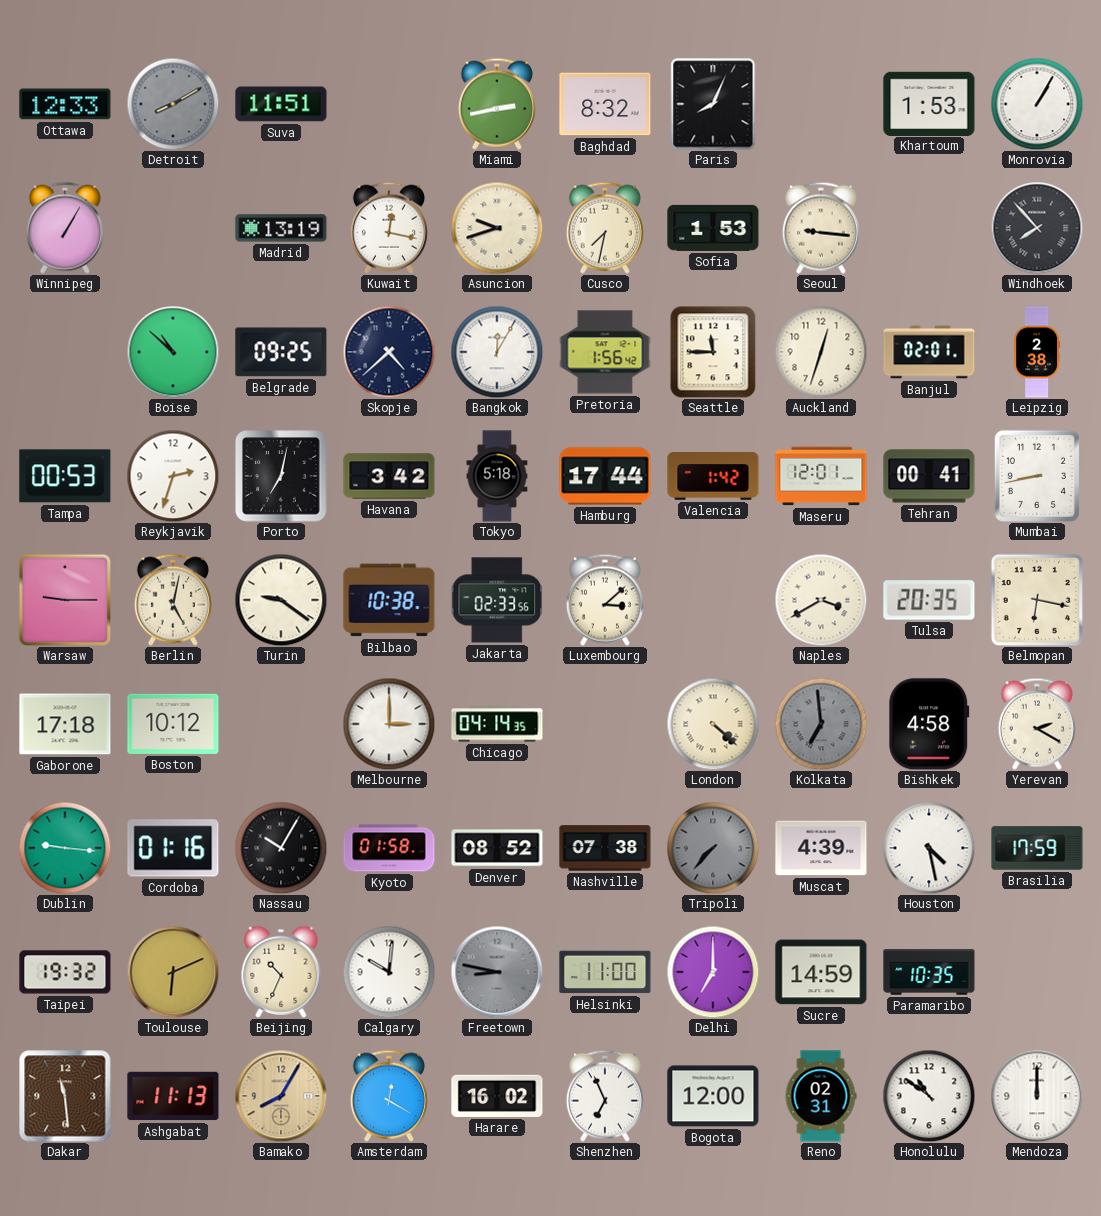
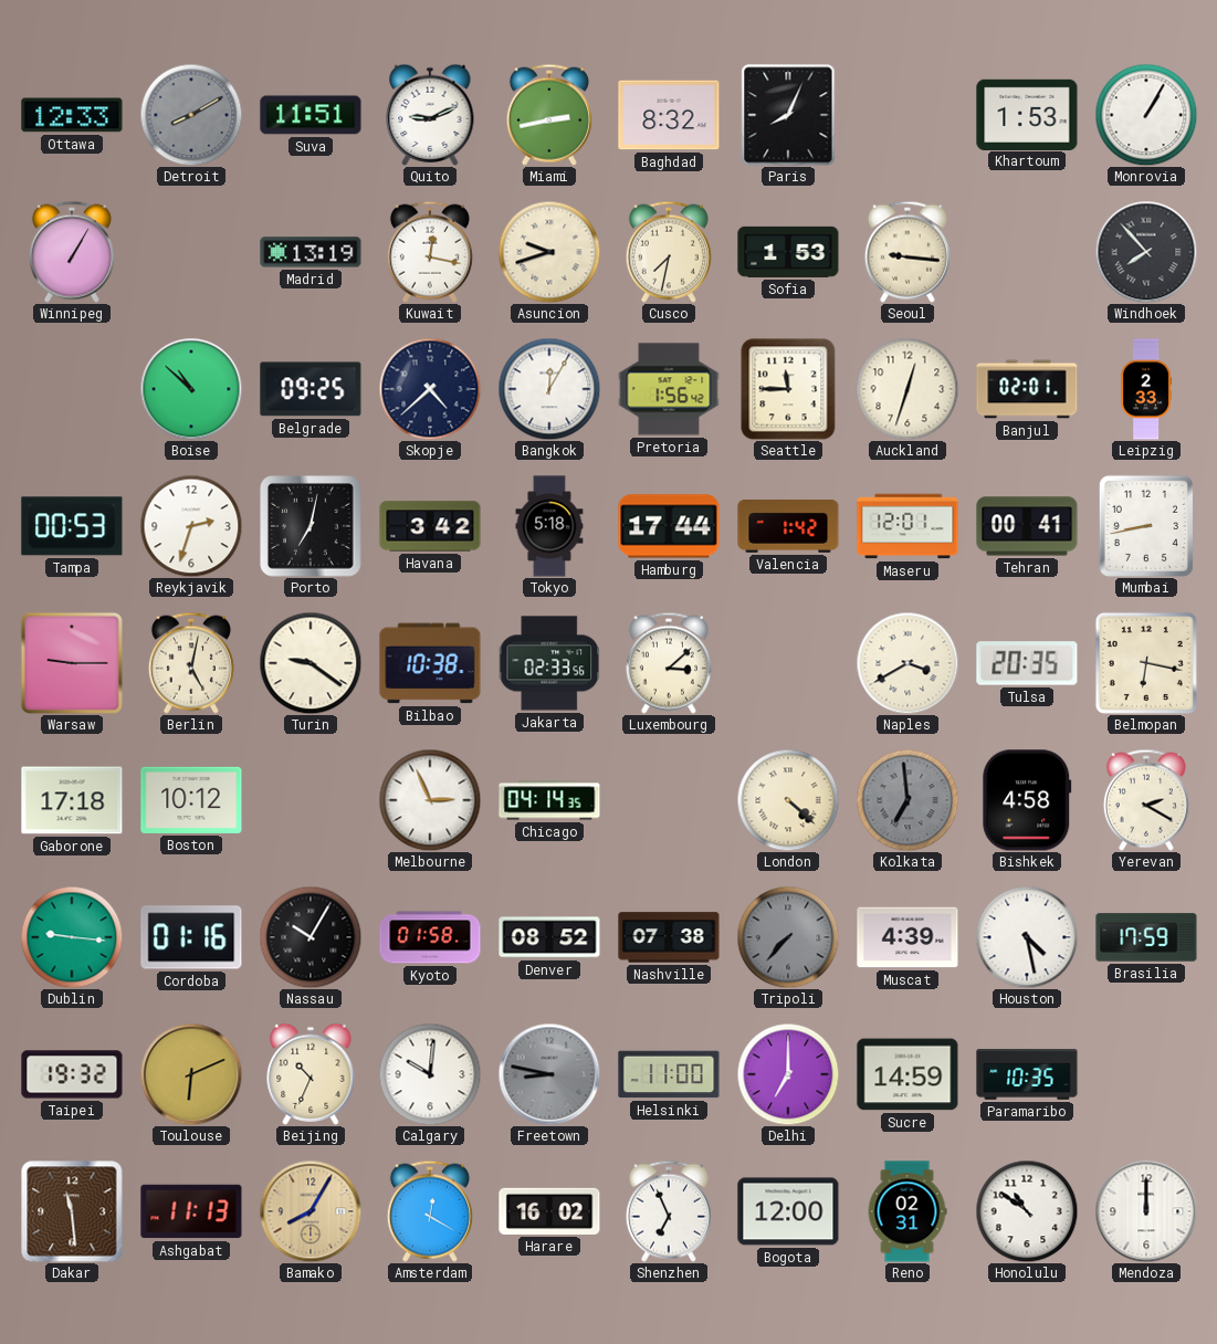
Quito: none -> 9:11 (430, 115)
Leipzig: 2:38 -> 2:33 (1146, 389)
Melbourne: 3:00 -> 2:56 (430, 800)
